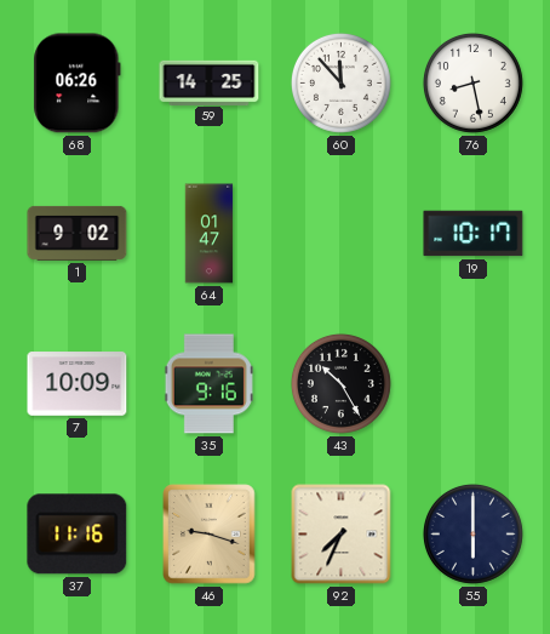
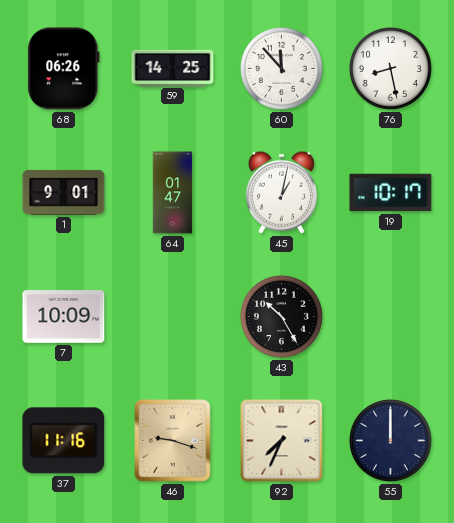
1: 9:02 -> 9:01 (64, 192)
45: none -> 1:02 (281, 192)
35: 9:16 -> none (208, 384)
55: 6:00 -> 12:00 (390, 440)
